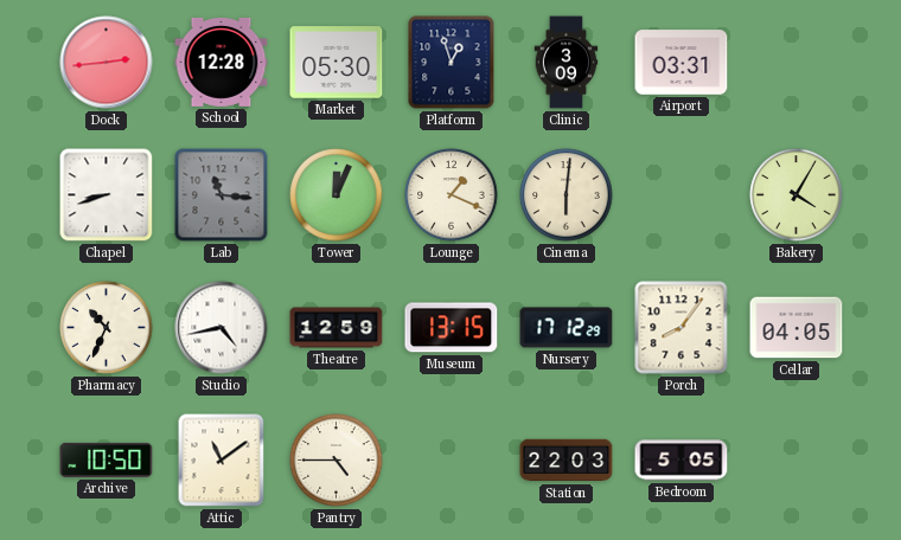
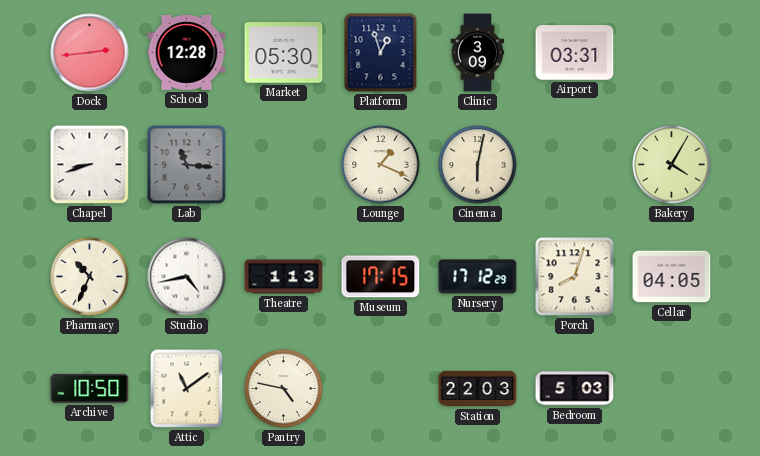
Tower: 12:04 -> none (337, 195)
Cinema: 6:01 -> 6:02 (478, 165)
Theatre: 12:59 -> 1:13 (284, 277)
Museum: 13:15 -> 17:15 (381, 277)
Porch: 8:06 -> 8:03 (575, 277)
Pantry: 4:45 -> 4:47 (284, 389)
Bedroom: 5:05 -> 5:03 (575, 389)
